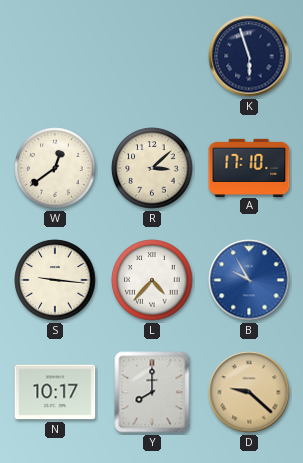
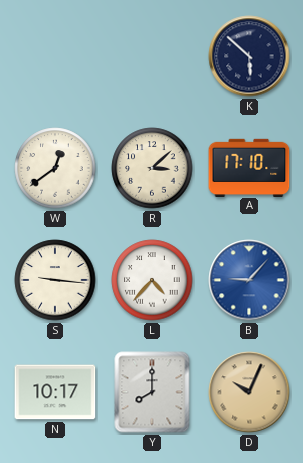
K: 5:57 -> 5:52 (249, 56)
B: 9:55 -> 9:07 (249, 280)
D: 9:22 -> 10:04 (249, 392)
